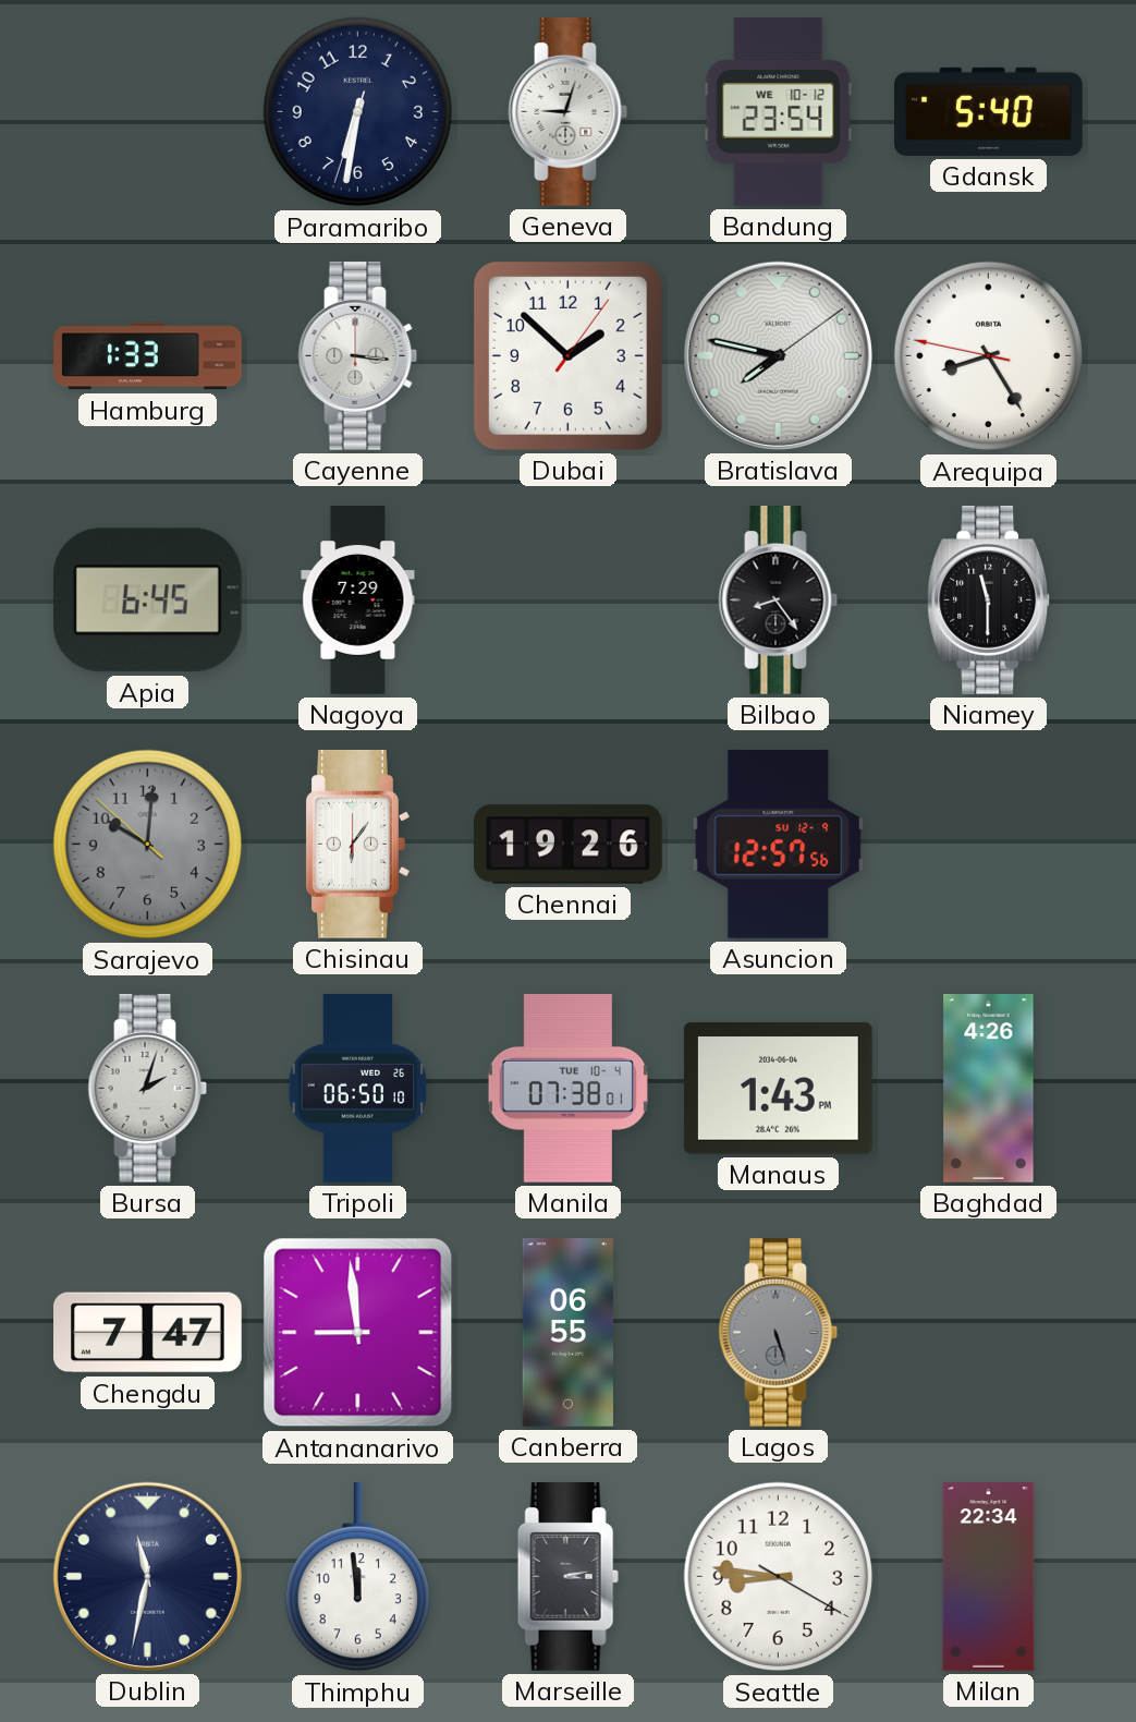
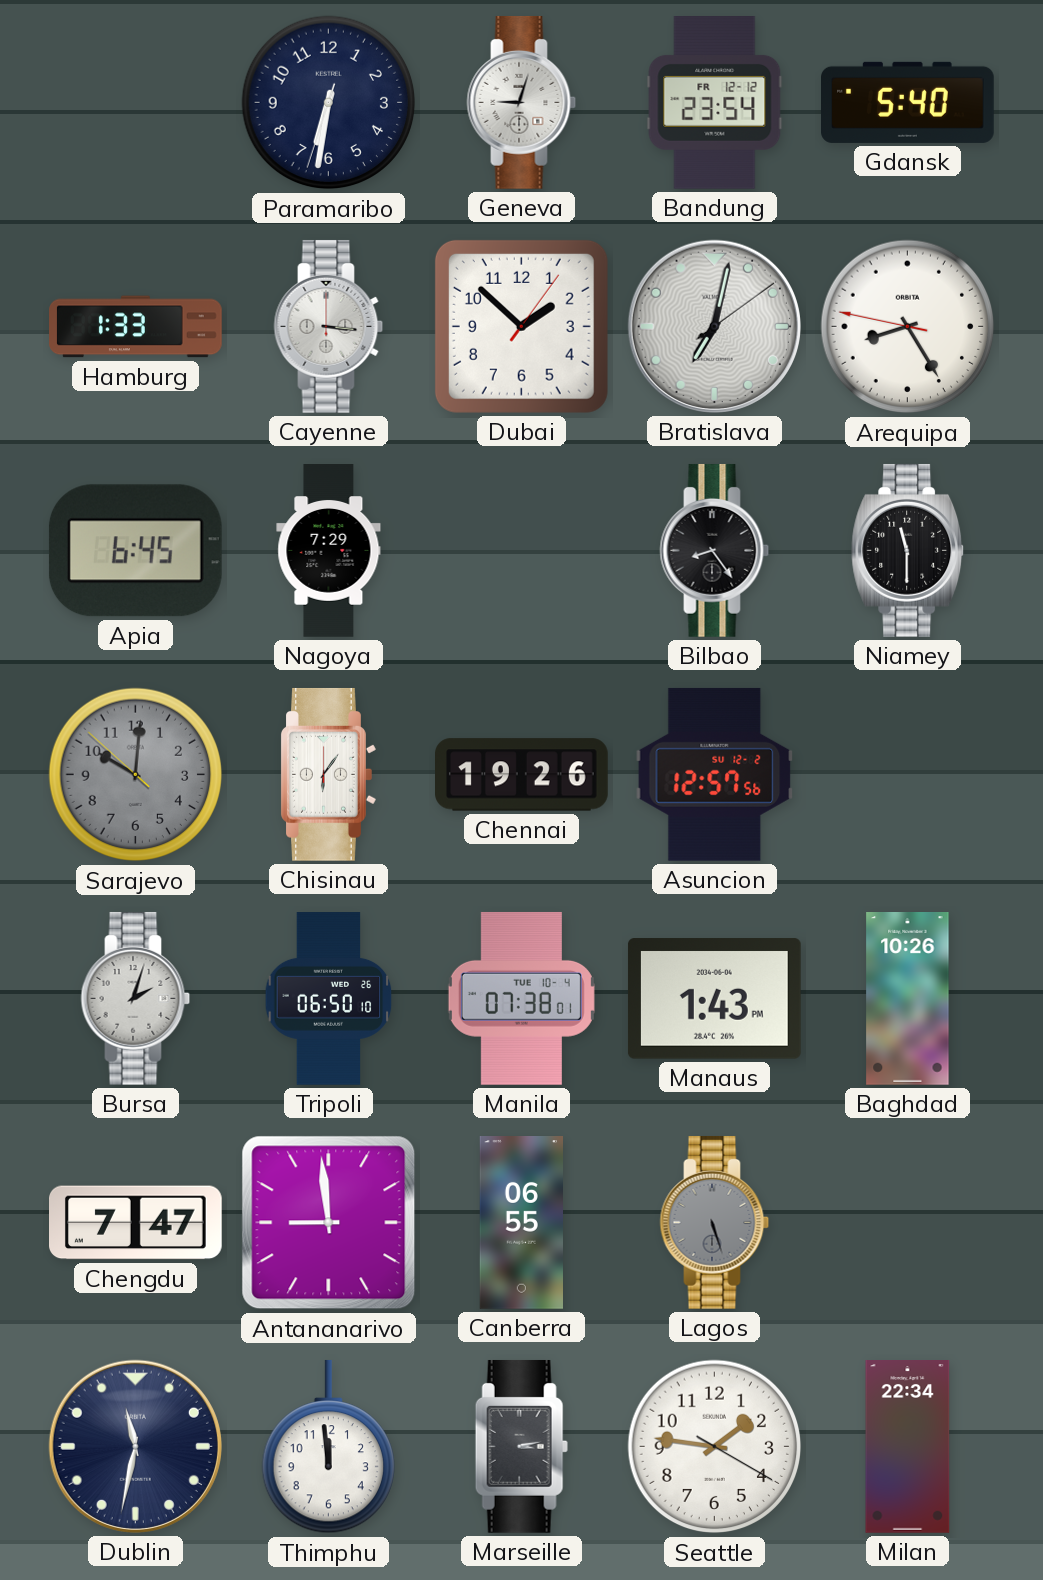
Bandung date: WE 10-12 -> FR 12-12 (715, 103)
Bratislava: 7:47 -> 7:02 (714, 326)
Asuncion date: SU 12-9 -> SU 12-2 (715, 774)
Baghdad: 4:26 -> 10:26 (908, 999)
Seattle: 8:46 -> 1:46 (715, 1447)
